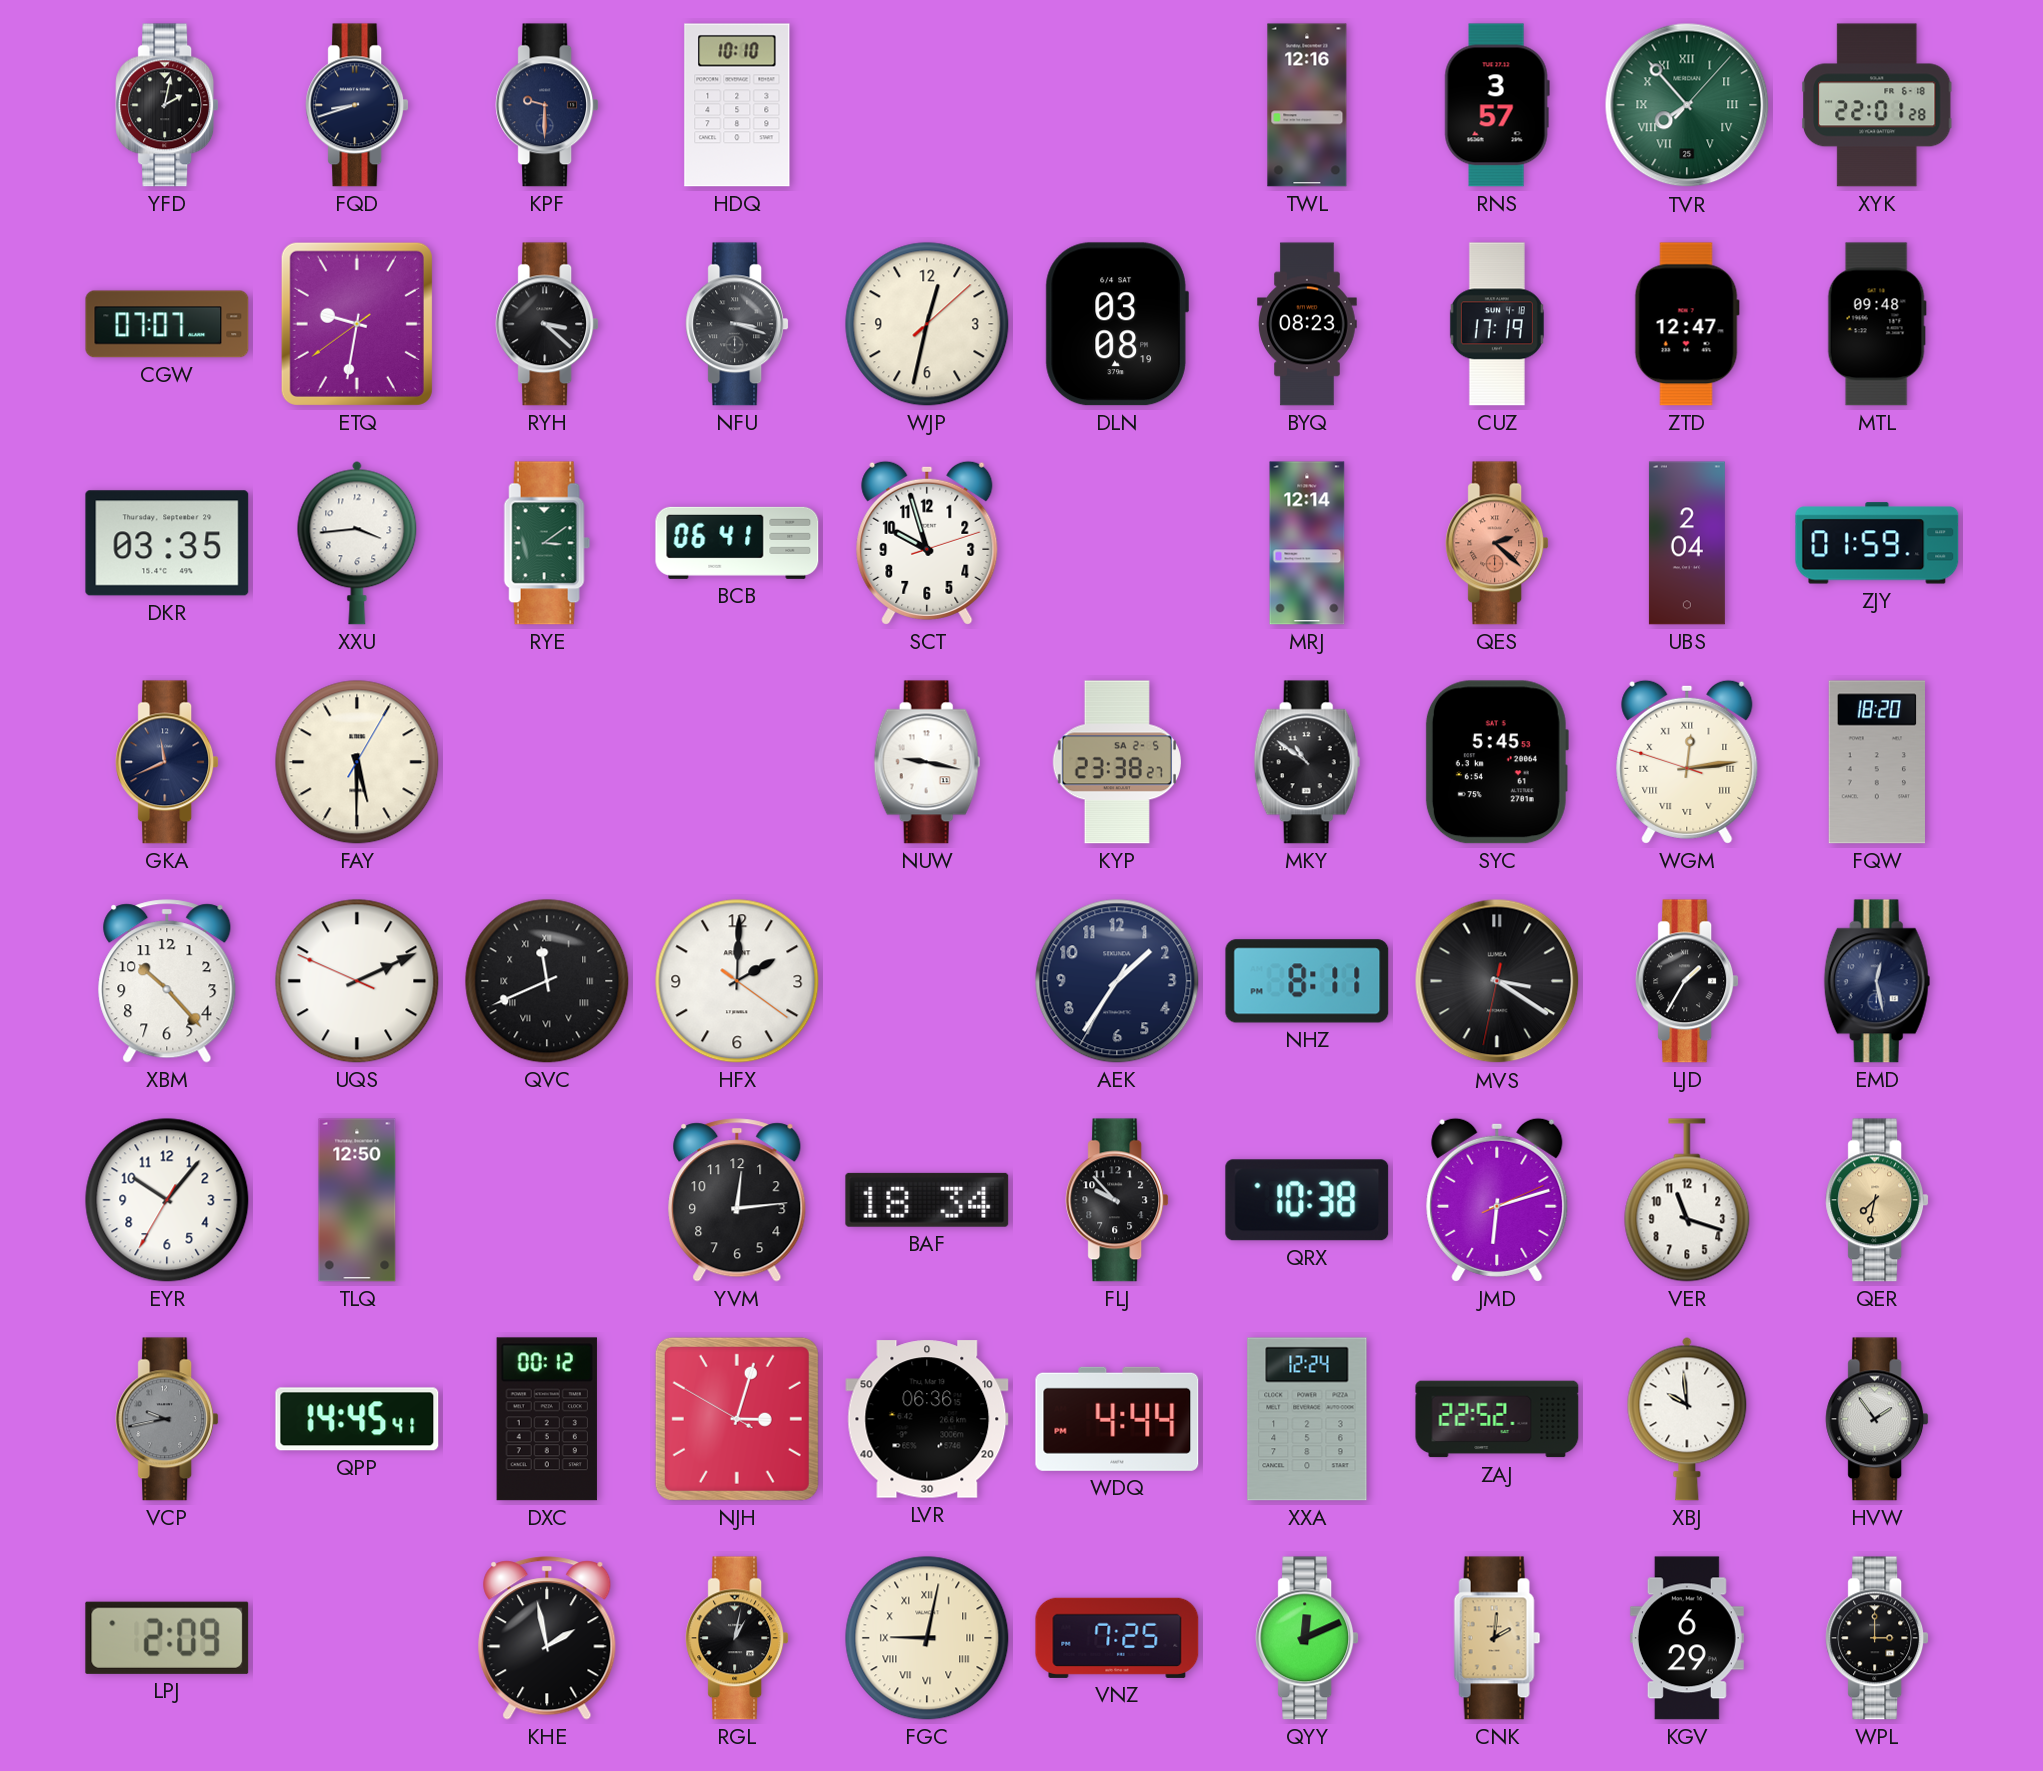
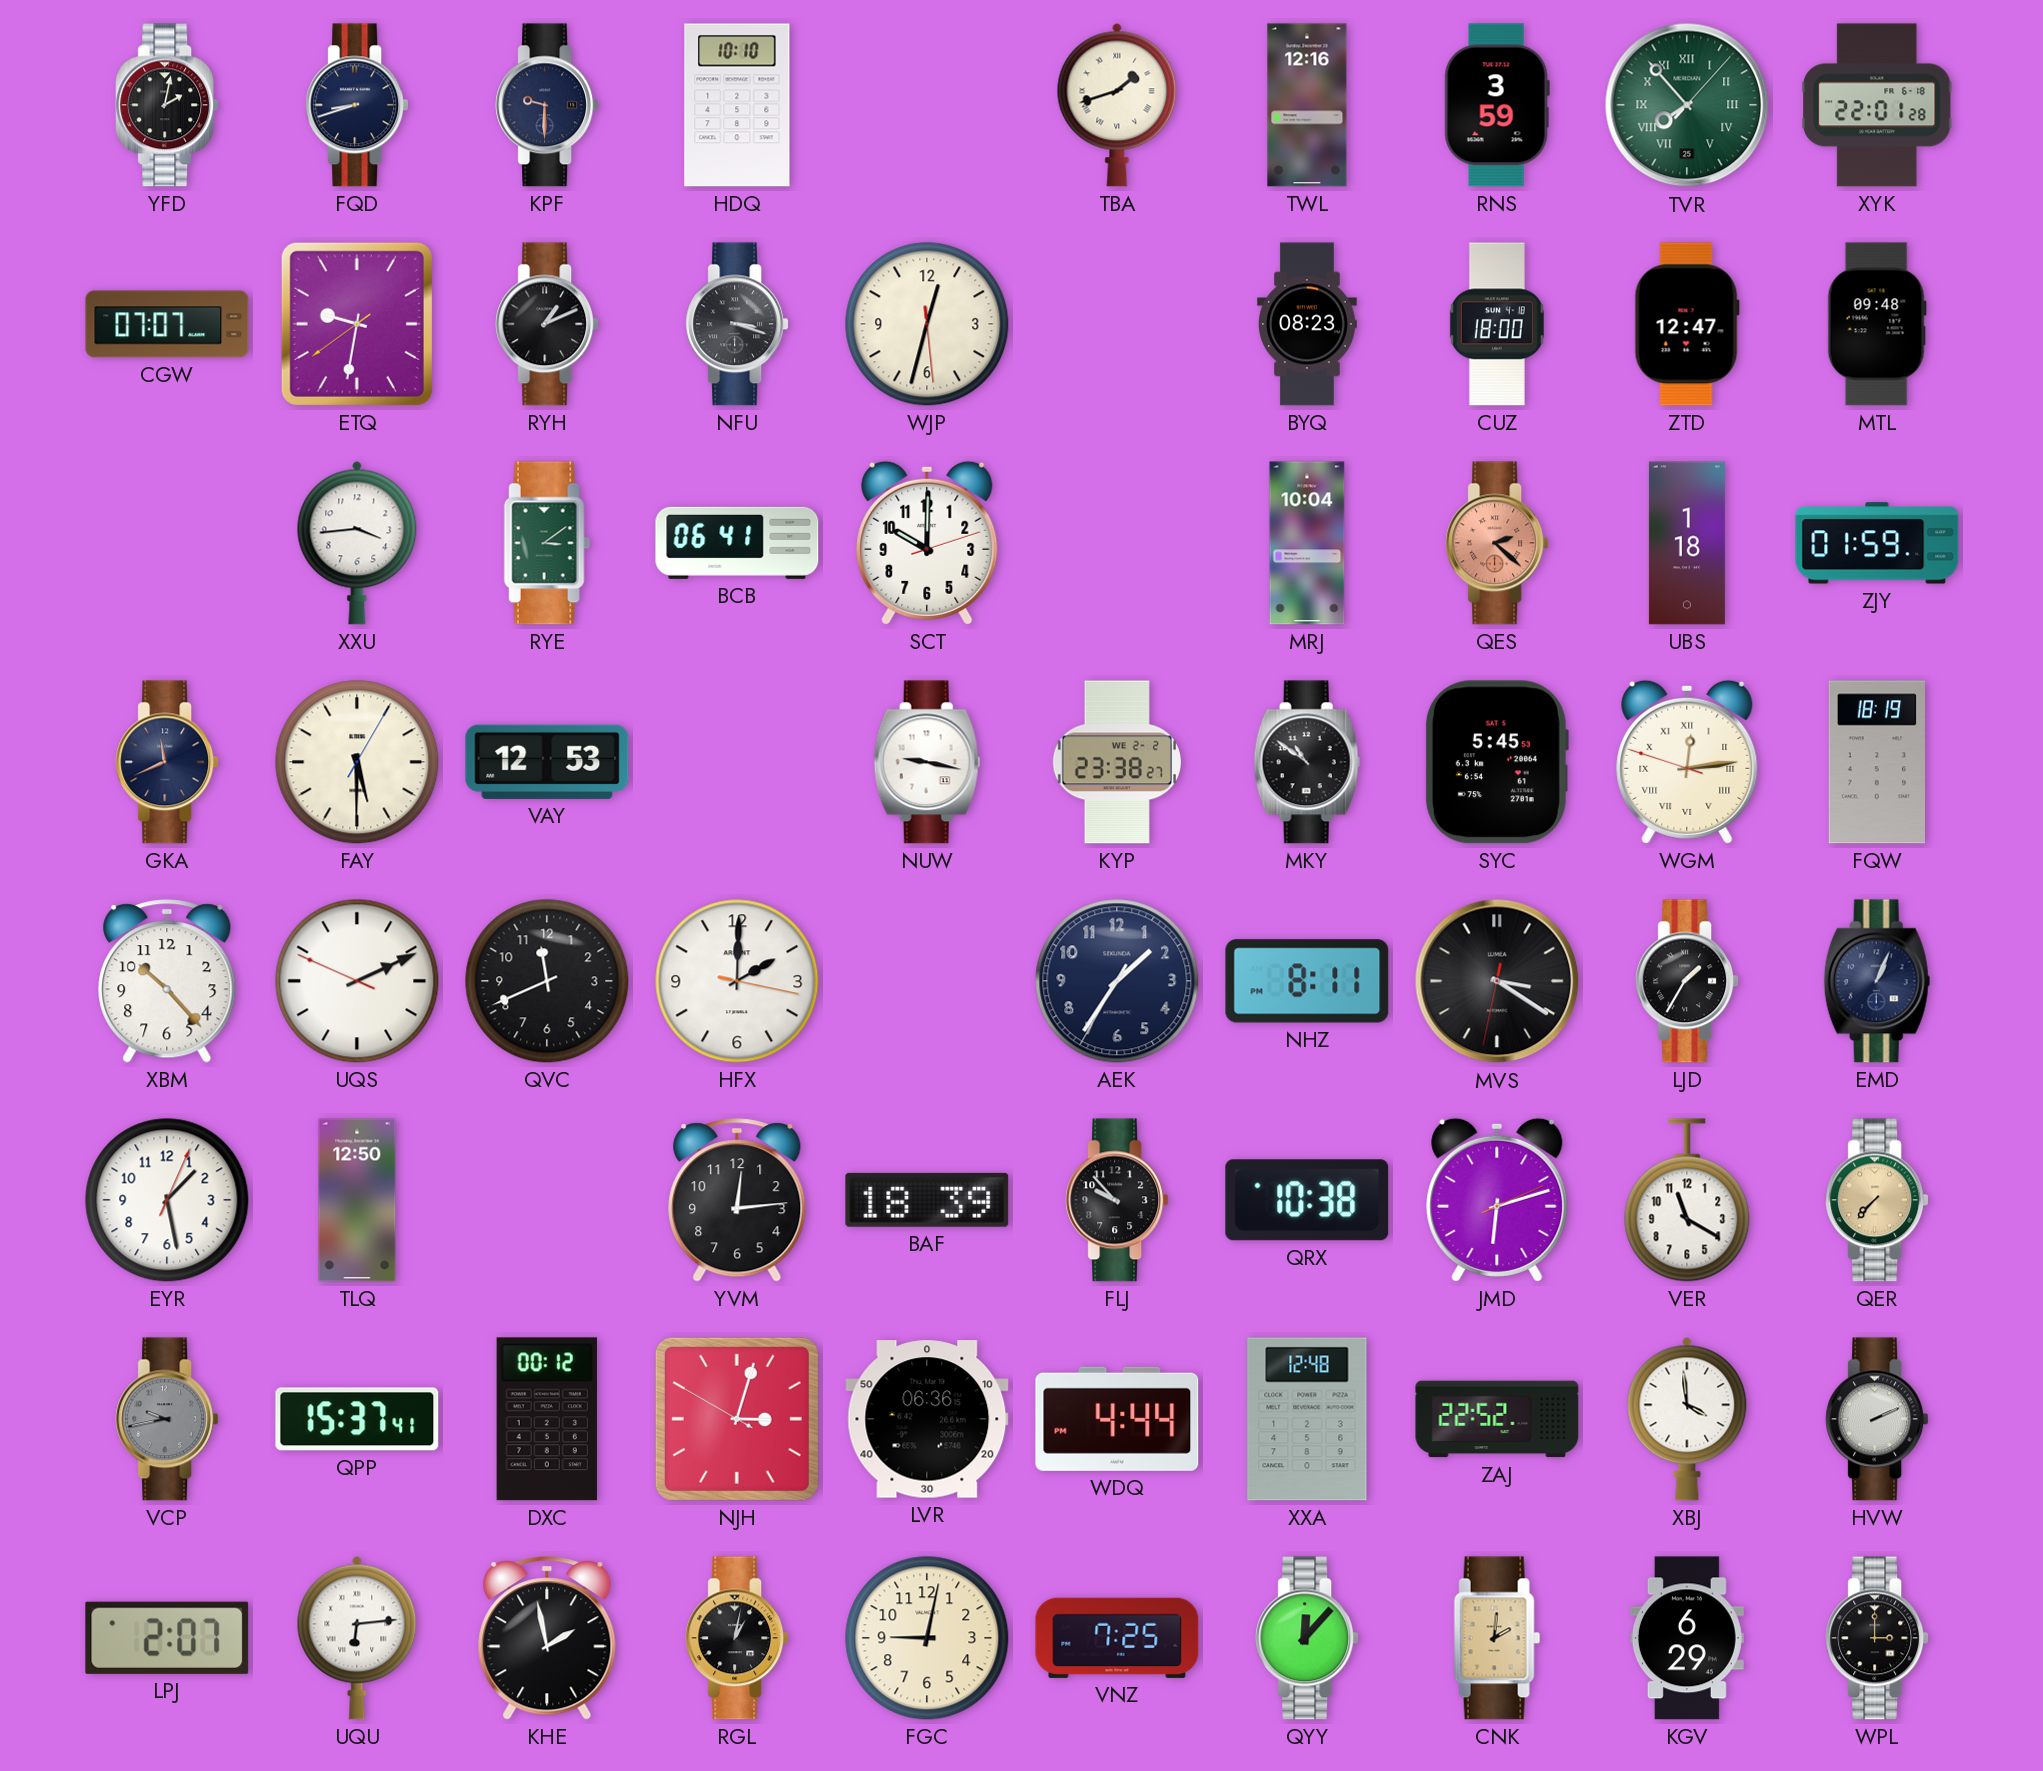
TBA: none -> 1:42 (1117, 105)
RNS: 3:57 -> 3:59 (1497, 105)
RYH: 3:22 -> 1:11 (547, 324)
WJP: 12:32:08 -> 12:32:29 (927, 324)
DLN: 03:08 -> none (1117, 324)
CUZ: 17:19 -> 18:00 (1497, 324)
DKR: 03:35 -> none (167, 543)
SCT: 9:57 -> 10:00 (927, 543)
MRJ: 12:14 -> 10:04 (1307, 543)
UBS: 2:04 -> 1:18 (1687, 543)
VAY: none -> 12:53 (547, 762)
KYP date: SA 2-5 -> WE 2-2 (1117, 762)
FQW: 18:20 -> 18:19 (1876, 762)
QVC numerals: Roman -> Arabic (547, 981)
HFX: 2:00:21 -> 2:00:17 (737, 981)
EMD: 12:28 -> 1:04 (1877, 981)
EYR: 10:06 -> 1:28 (167, 1200)
BAF: 18:34 -> 18:39 (927, 1200)
VER: 11:18 -> 11:20 (1687, 1200)
QER: 7:32 -> 7:37 (1877, 1200)
QPP: 14:45 -> 15:37 (357, 1419)
XXA: 12:24 -> 12:48 (1307, 1419)
XBJ: 9:59 -> 3:59 (1687, 1419)
HVW: 1:54 -> 2:11 (1877, 1419)
LPJ: 2:09 -> 2:07 (167, 1638)
UQU: none -> 6:14 (357, 1638)
FGC numerals: Roman -> Arabic (927, 1638)
QYY: 12:11 -> 12:07 (1307, 1638)
